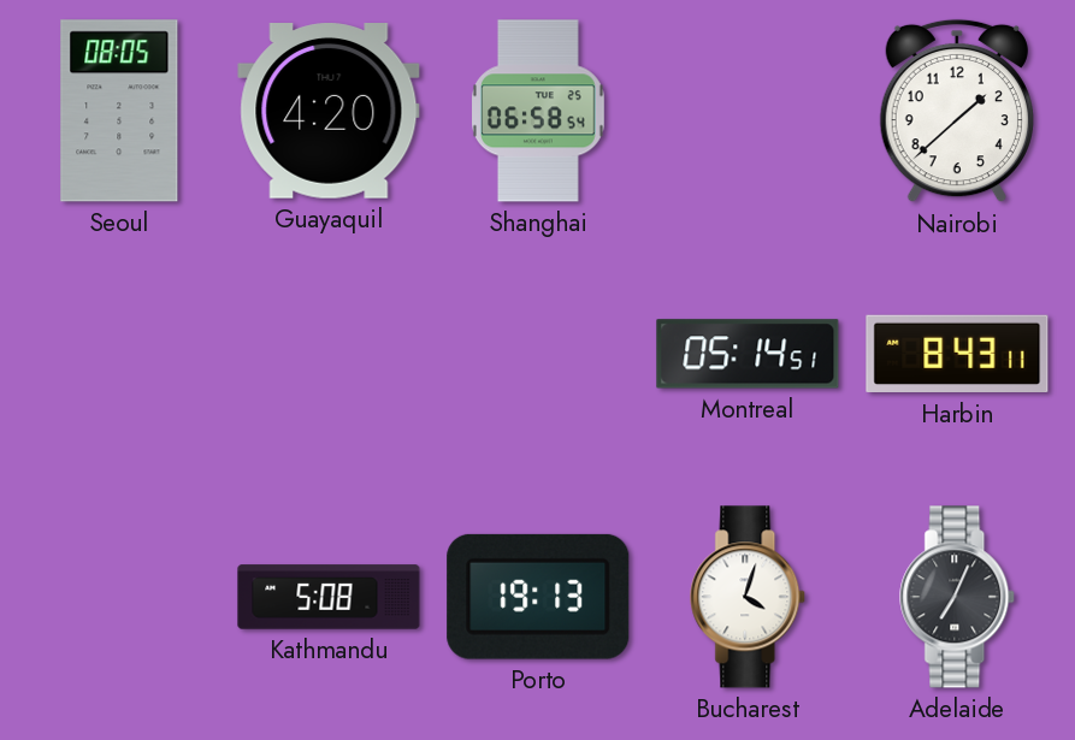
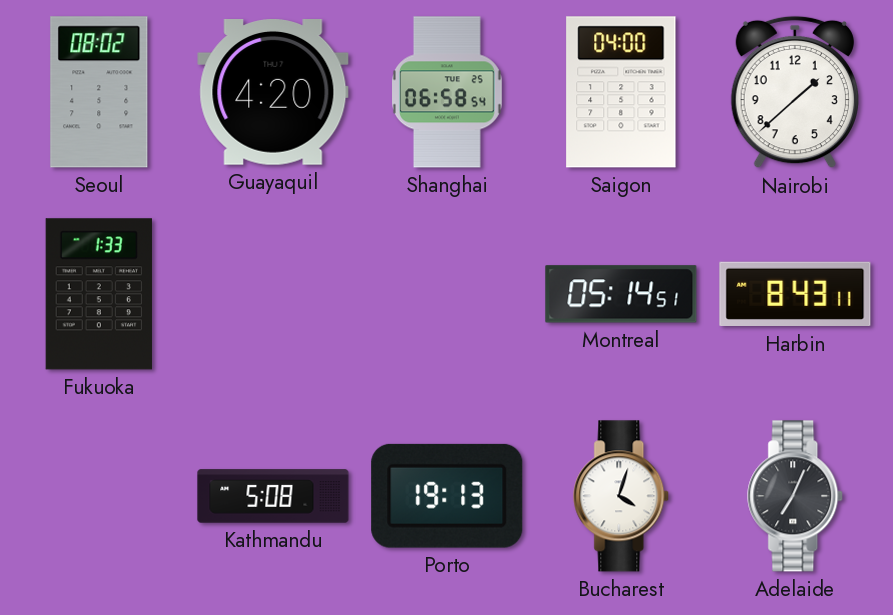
Seoul: 08:05 -> 08:02 (99, 92)
Saigon: none -> 04:00 (621, 92)
Fukuoka: none -> 1:33 (99, 294)
